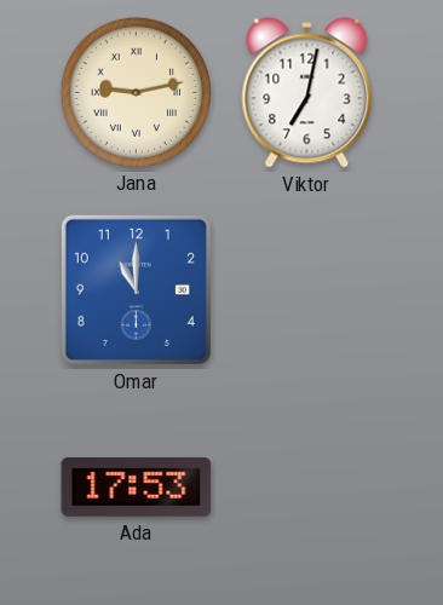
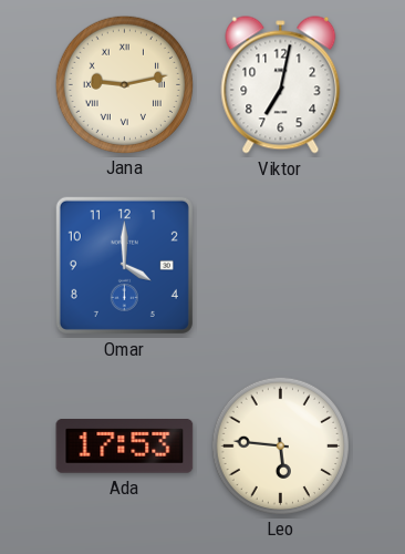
Omar: 11:00 -> 4:00 (124, 265)
Leo: none -> 5:46 (280, 445)
